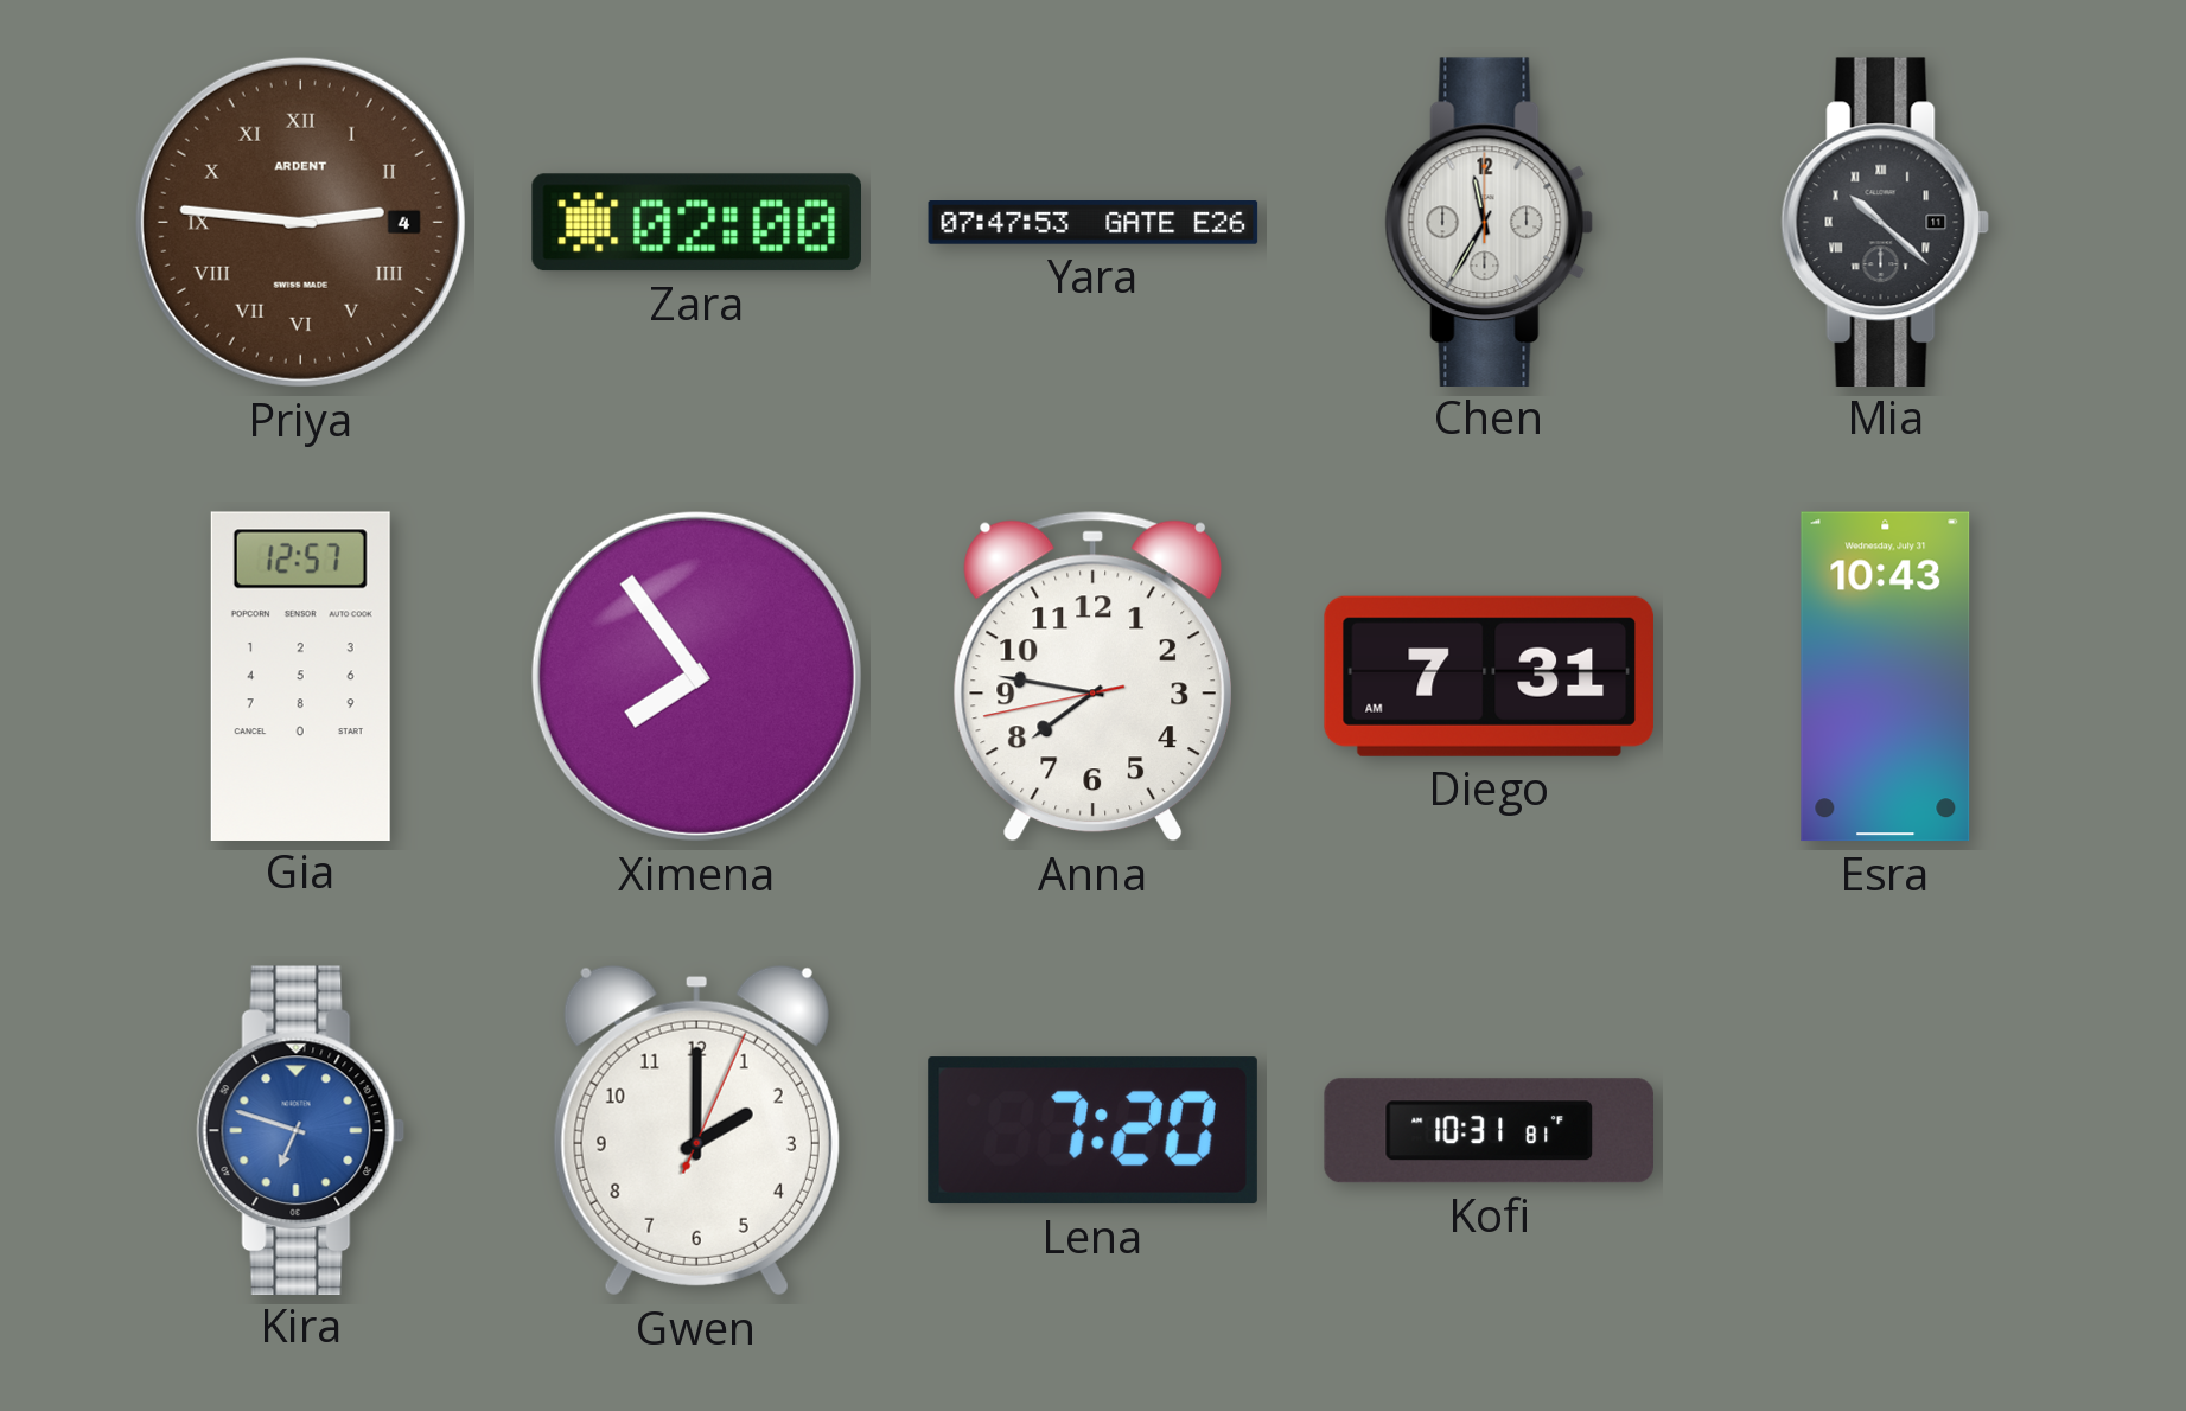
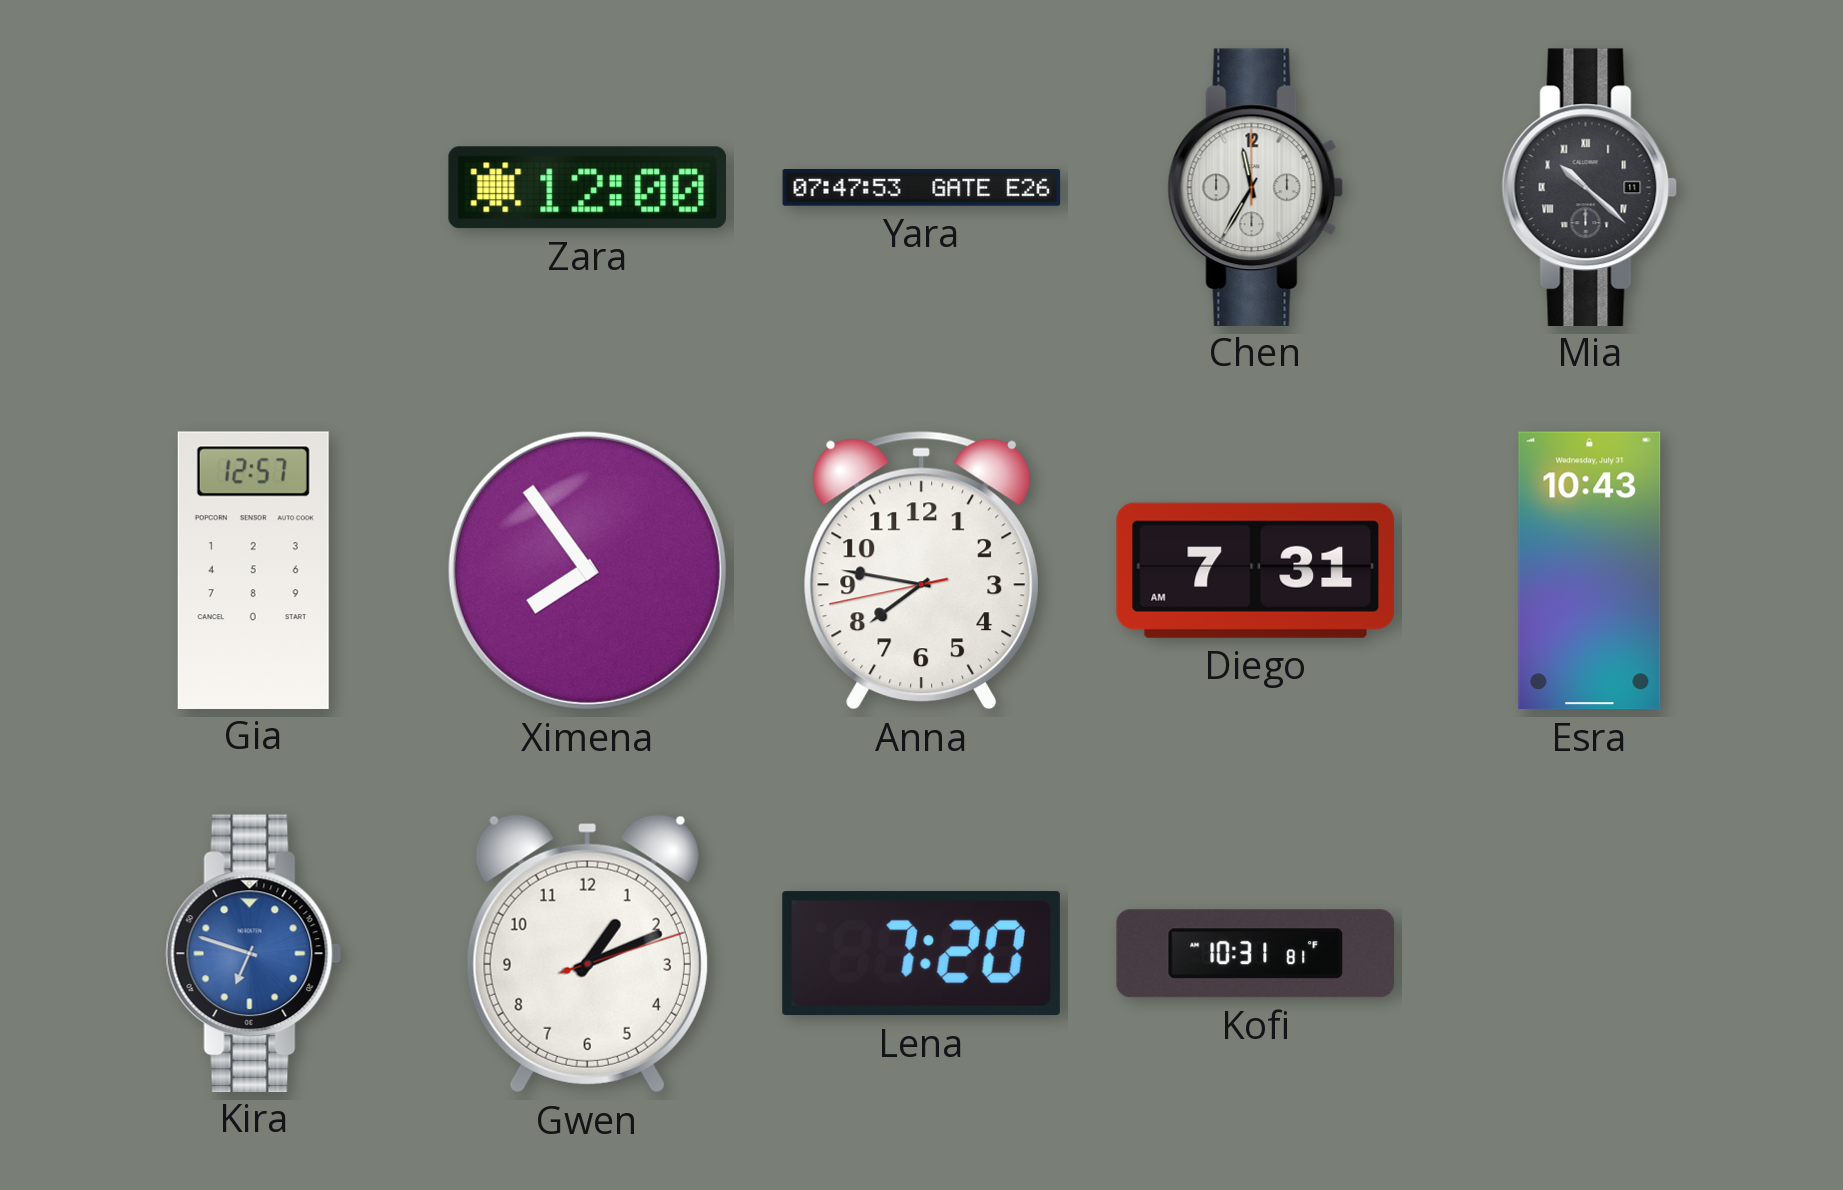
Priya: 2:46 -> none (300, 222)
Zara: 02:00 -> 12:00 (587, 188)
Gwen: 2:00 -> 1:11 (587, 953)
